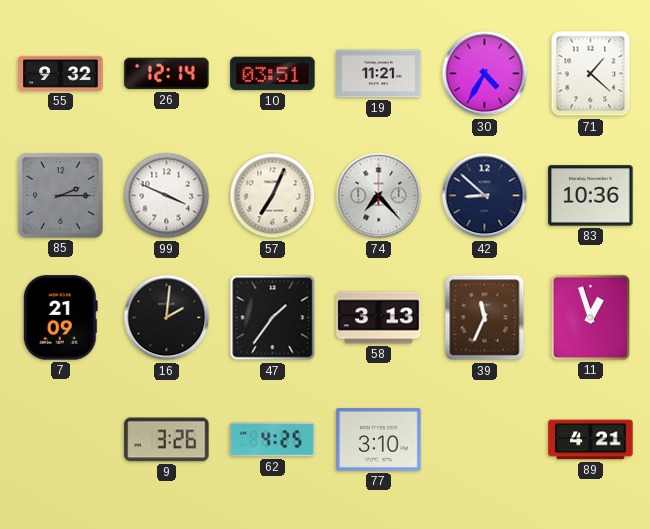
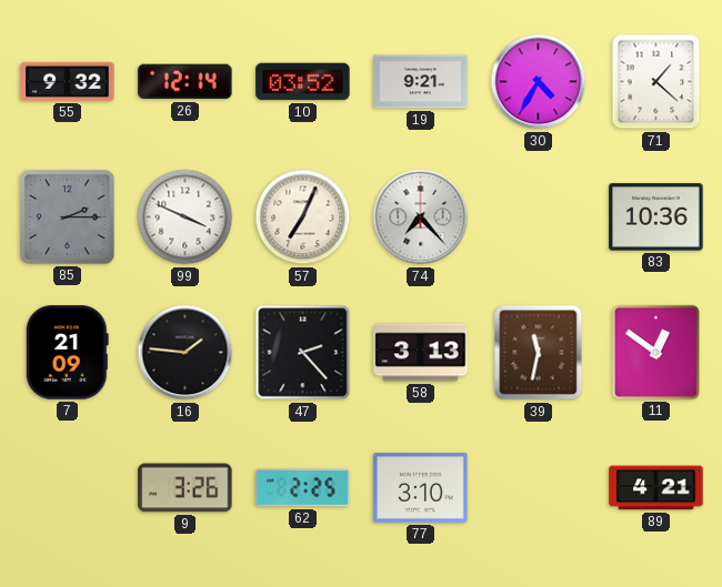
10: 03:51 -> 03:52 (303, 82)
19: 11:21 -> 9:21 (421, 82)
42: 8:52 -> none (485, 196)
16: 2:01 -> 1:46 (185, 353)
47: 1:36 -> 2:23 (303, 353)
39: 11:34 -> 11:32 (539, 353)
11: 12:57 -> 12:51 (655, 352)
62: 4:25 -> 2:25 (303, 488)
